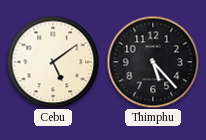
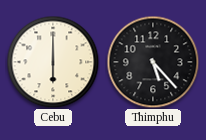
Cebu: 5:09 -> 6:00 (53, 62)
